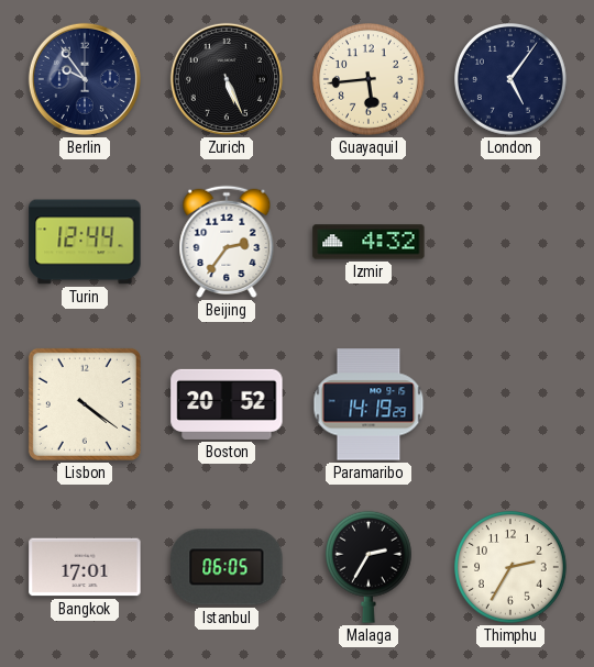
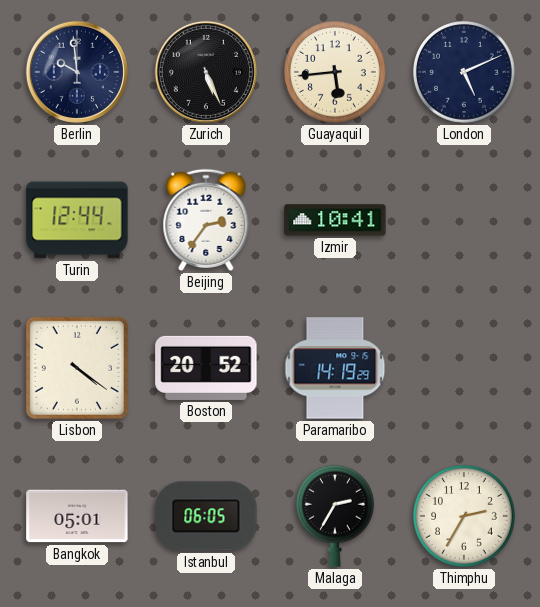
Berlin: 9:54 -> 9:59 (77, 72)
London: 5:06 -> 5:11 (465, 73)
Izmir: 4:32 -> 10:41 (335, 220)
Bangkok: 17:01 -> 05:01 (77, 516)
